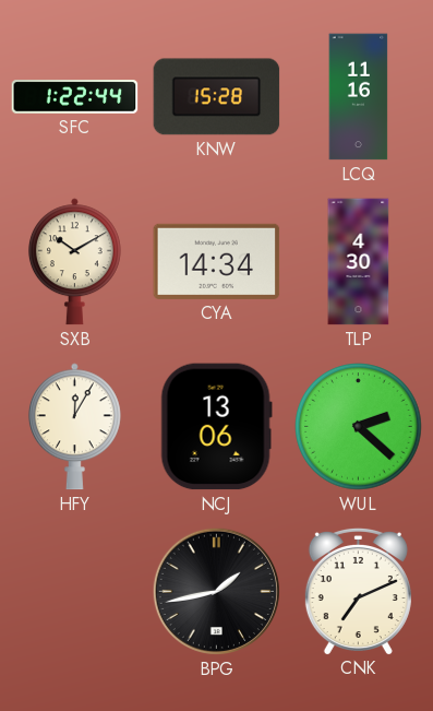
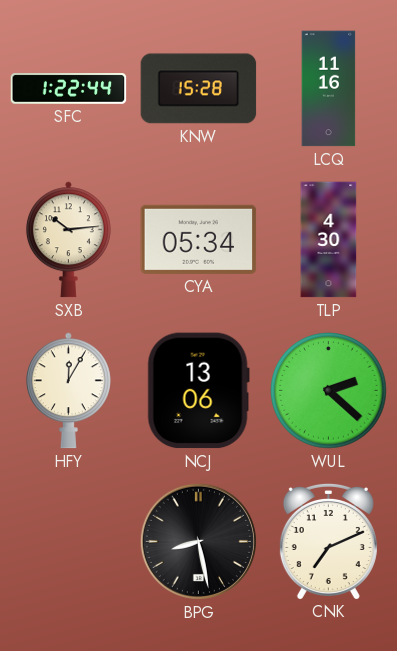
SXB: 10:10 -> 10:14 (68, 240)
CYA: 14:34 -> 05:34 (199, 239)
BPG: 1:43 -> 8:28 (198, 541)
